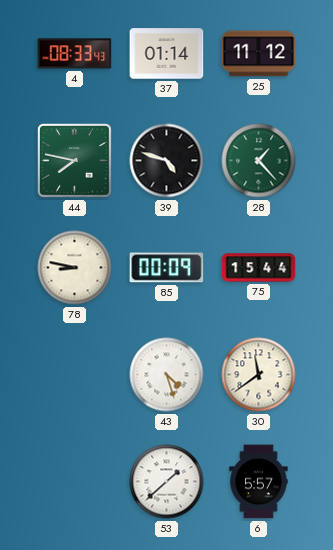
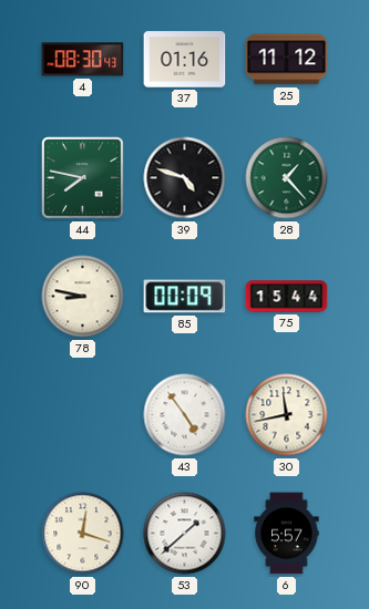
4: 08:33 -> 08:30 (83, 60)
37: 01:14 -> 01:16 (185, 60)
43: 4:27 -> 4:54 (185, 415)
30: 11:39 -> 11:43 (287, 415)
90: none -> 12:18 (83, 534)
